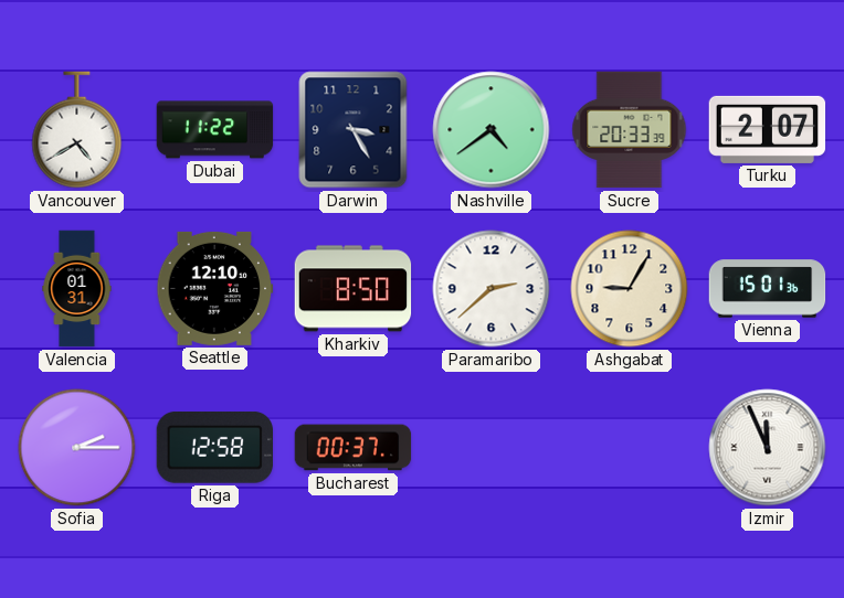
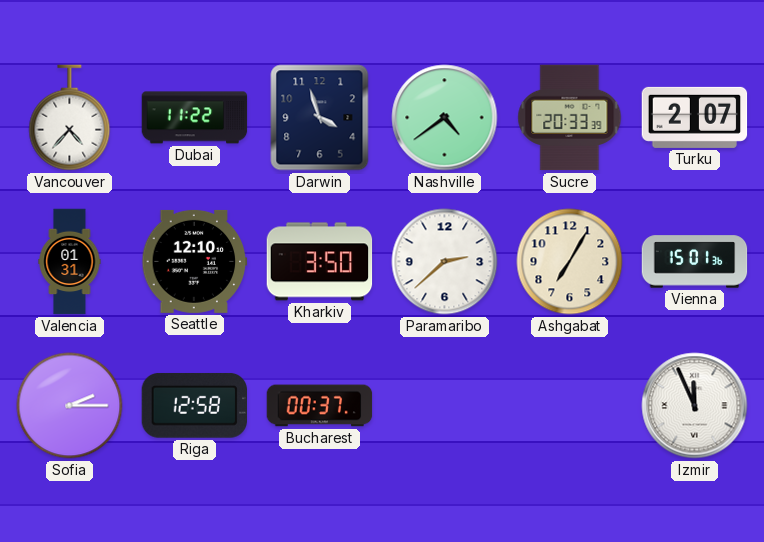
Vancouver: 4:40 -> 4:37 (70, 118)
Darwin: 3:25 -> 3:57 (320, 118)
Kharkiv: 8:50 -> 3:50 (320, 262)
Ashgabat: 9:05 -> 7:05 (570, 262)
